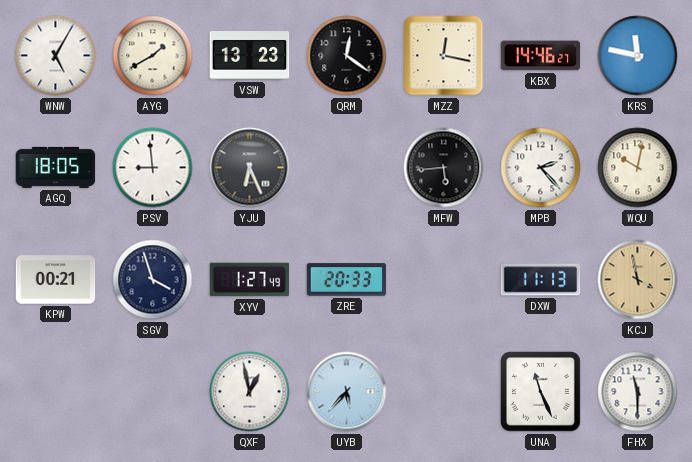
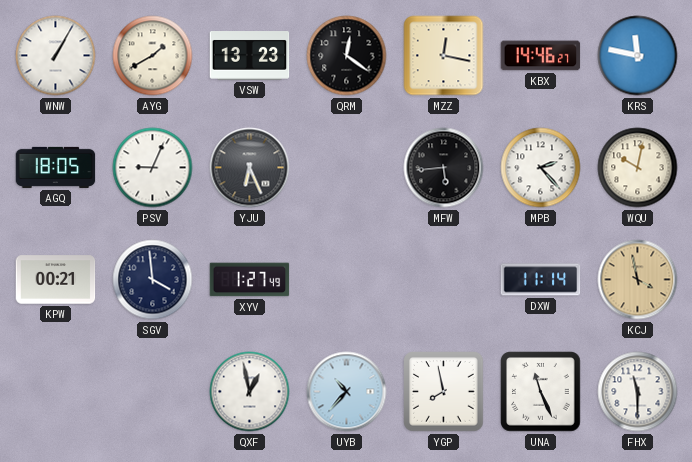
WNW: 5:05 -> 1:05 (56, 56)
PSV: 8:59 -> 9:04 (153, 168)
SGV: 3:57 -> 3:59 (153, 280)
ZRE: 20:33 -> none (347, 280)
DXW: 11:13 -> 11:14 (541, 280)
UYB: 5:37 -> 10:37 (347, 392)
YGP: none -> 7:58 (444, 392)
